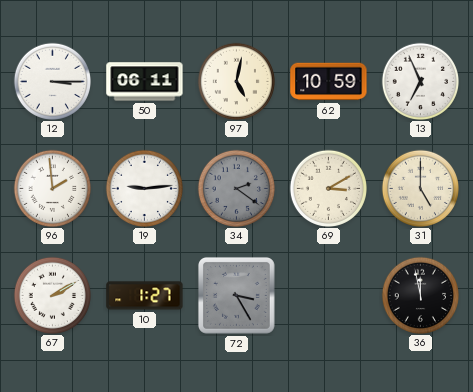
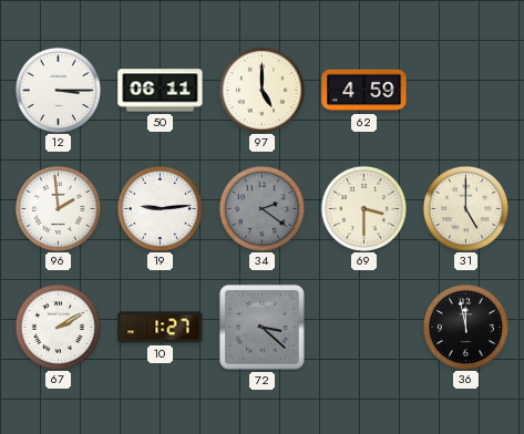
97: 5:02 -> 5:00 (261, 90)
62: 10:59 -> 4:59 (364, 91)
13: 6:56 -> none (420, 81)
69: 3:10 -> 3:30 (363, 208)
72: 3:25 -> 3:22 (261, 327)
